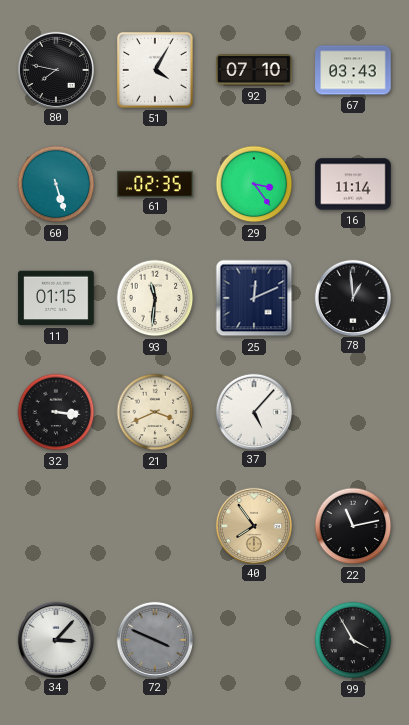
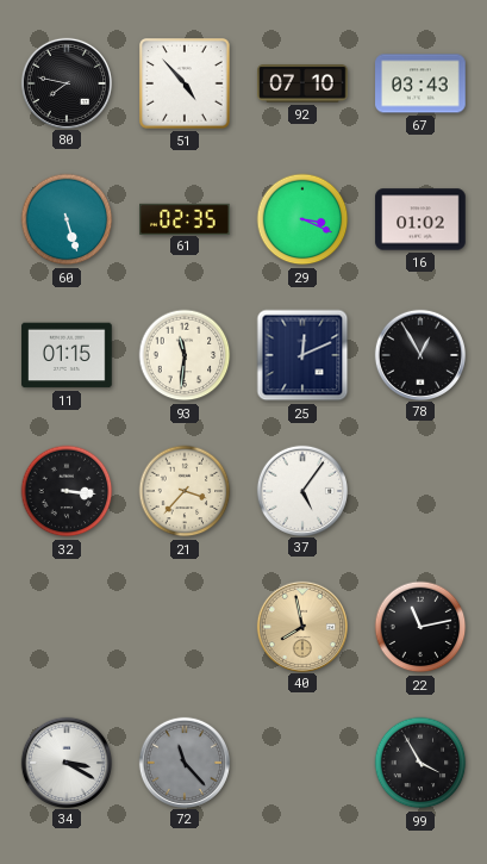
51: 4:05 -> 4:53 (185, 83)
29: 3:24 -> 3:19 (302, 219)
16: 11:14 -> 01:02 (420, 219)
78: 12:59 -> 12:55 (419, 354)
21: 3:41 -> 3:37 (185, 491)
37: 5:07 -> 5:06 (301, 490)
40: 7:54 -> 7:58 (301, 626)
34: 3:07 -> 3:20 (65, 762)
72: 3:49 -> 11:23 (183, 762)
